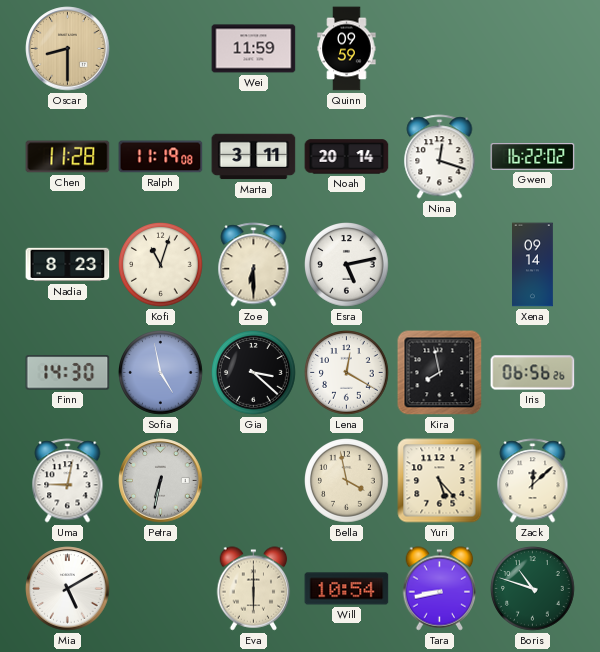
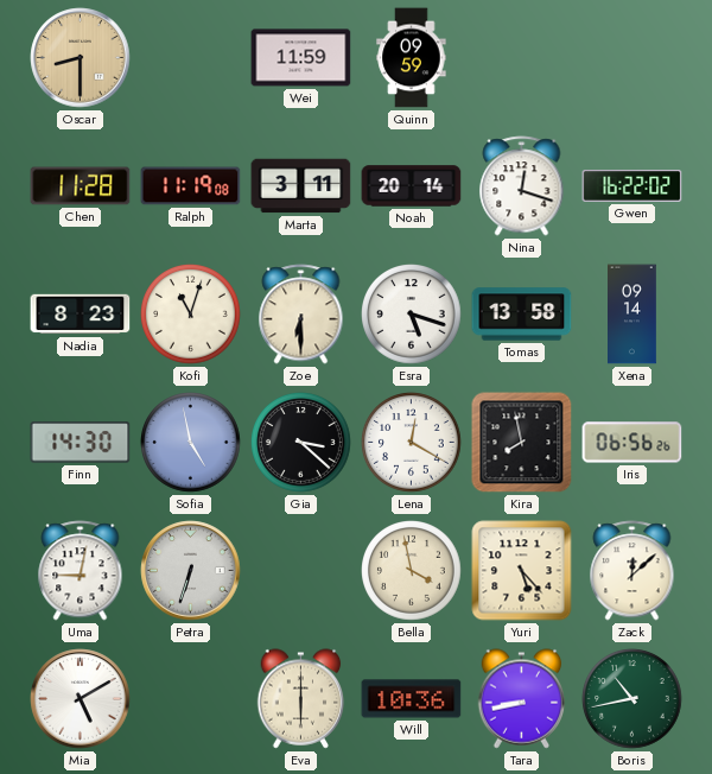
Esra: 5:13 -> 5:18 (412, 315)
Tomas: none -> 13:58 (522, 315)
Petra: 6:32 -> 6:33 (191, 571)
Will: 10:54 -> 10:36 (412, 699)
Boris: 10:48 -> 10:43 (632, 699)
